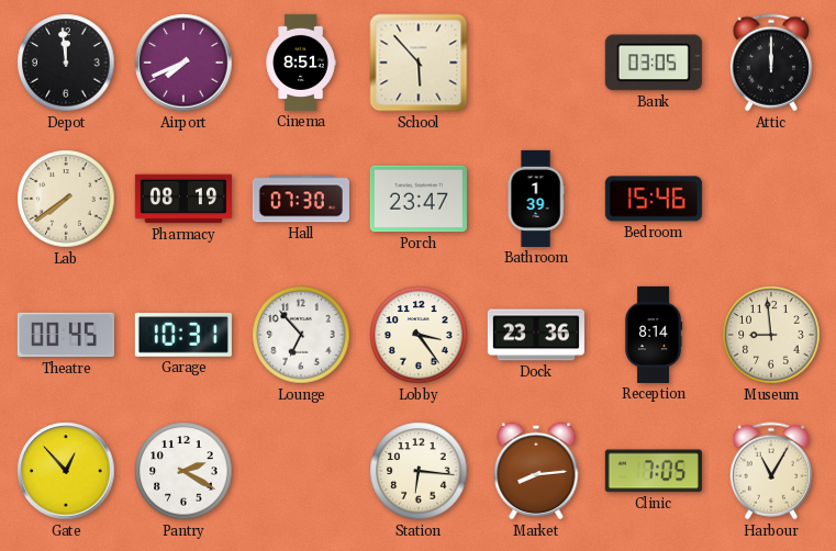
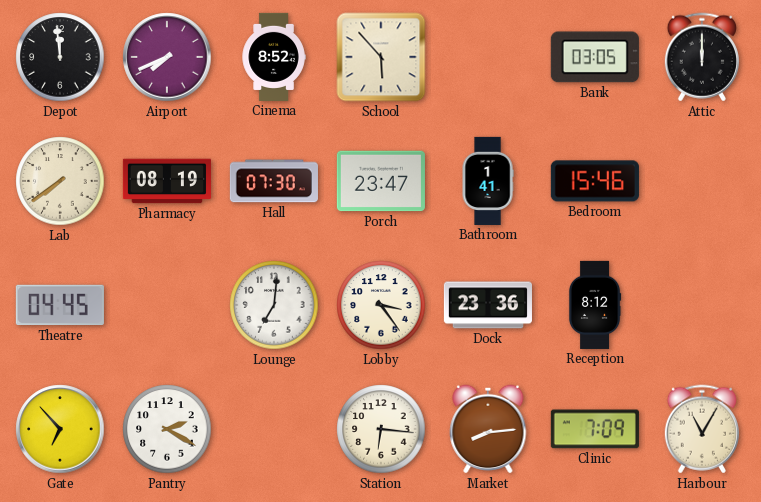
Cinema: 8:51 -> 8:52 (274, 57)
Bathroom: 1:39 -> 1:41 (488, 181)
Theatre: 00:45 -> 04:45 (60, 305)
Garage: 10:31 -> none (183, 336)
Lounge: 6:53 -> 7:01 (274, 305)
Reception: 8:14 -> 8:12 (595, 305)
Museum: 8:59 -> none (771, 335)
Gate: 12:53 -> 6:53 (60, 429)
Clinic: 7:05 -> 7:09 (595, 429)
